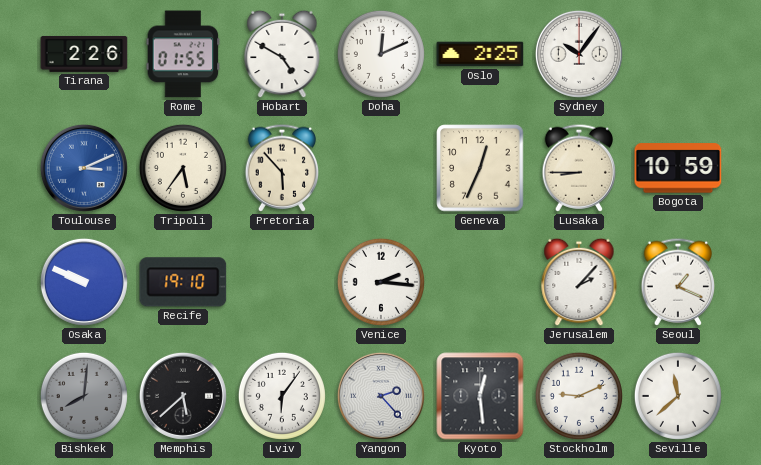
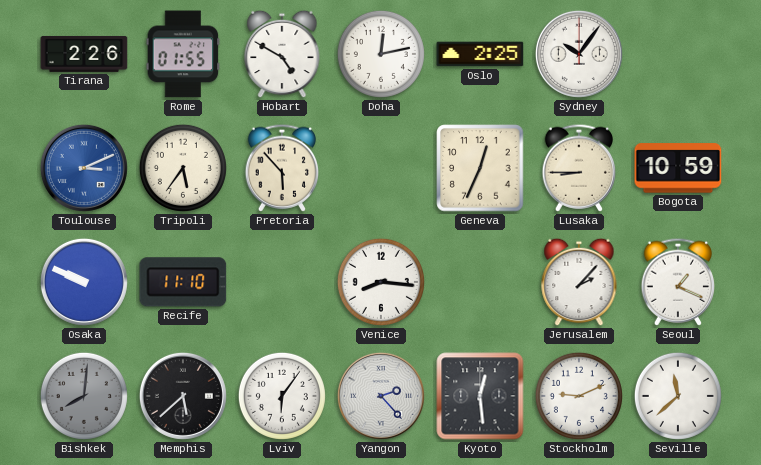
Doha: 12:11 -> 12:13 (381, 54)
Recife: 19:10 -> 11:10 (183, 282)
Venice: 2:16 -> 8:16 (381, 282)
